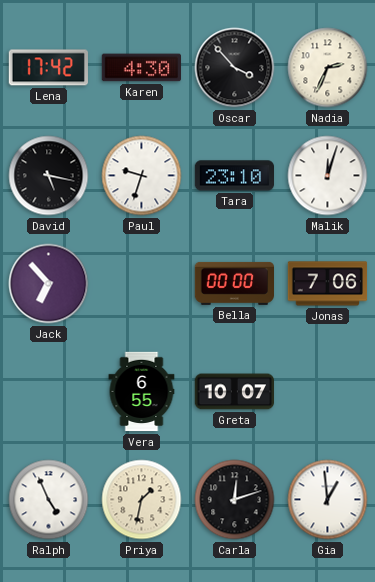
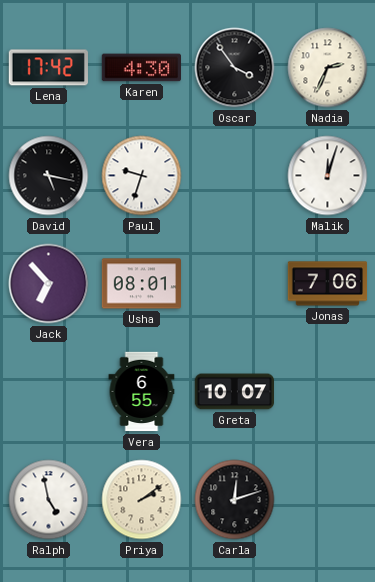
Oscar: 3:53 -> 3:54 (235, 68)
Tara: 23:10 -> none (234, 176)
Usha: none -> 08:01 (141, 284)
Bella: 00:00 -> none (234, 283)
Ralph: 4:56 -> 4:58 (49, 500)
Priya: 1:32 -> 2:09 (142, 500)
Gia: 12:59 -> none (328, 500)
